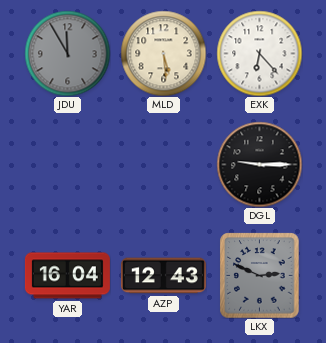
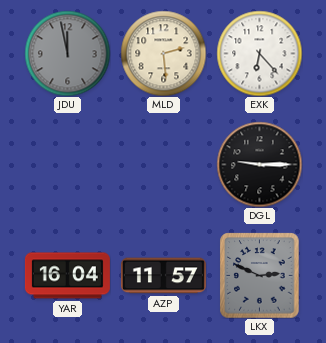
JDU: 11:55 -> 11:58 (67, 53)
MLD: 5:29 -> 2:29 (163, 53)
AZP: 12:43 -> 11:57 (163, 276)
